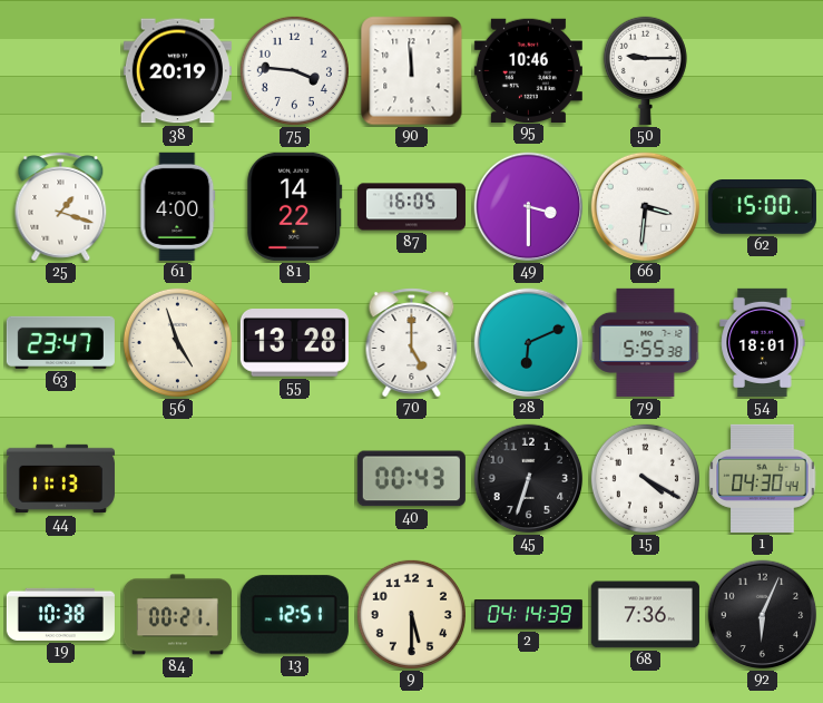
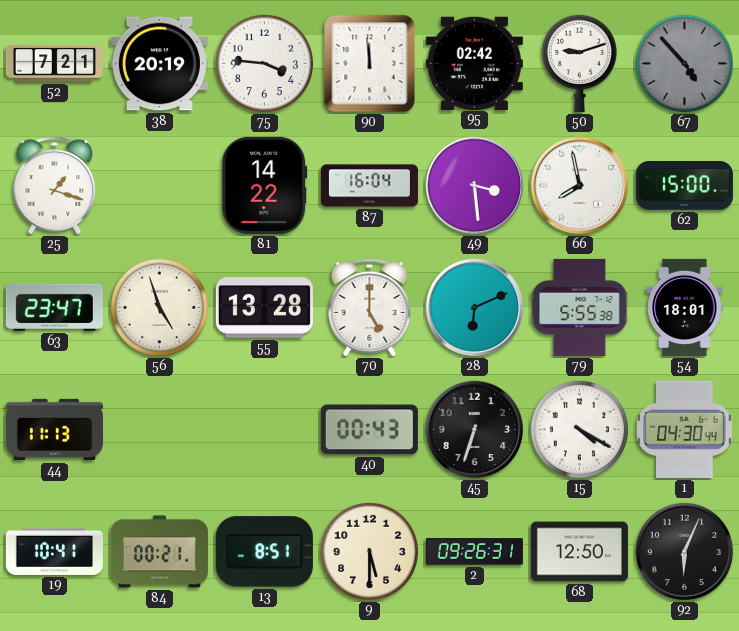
52: none -> 7:21 (54, 64)
95: 10:46 -> 02:42 (474, 63)
50: 9:15 -> 9:12 (579, 63)
67: none -> 4:53 (684, 63)
61: 4:00 -> none (178, 206)
87: 16:05 -> 16:04 (369, 186)
49: 3:30 -> 3:29 (475, 186)
66: 3:31 -> 7:58 (580, 186)
19: 10:38 -> 10:41 (54, 551)
13: 12:51 -> 8:51 (264, 552)
2: 04:14 -> 09:26 (474, 552)
68: 7:36 -> 12:50 (579, 552)
